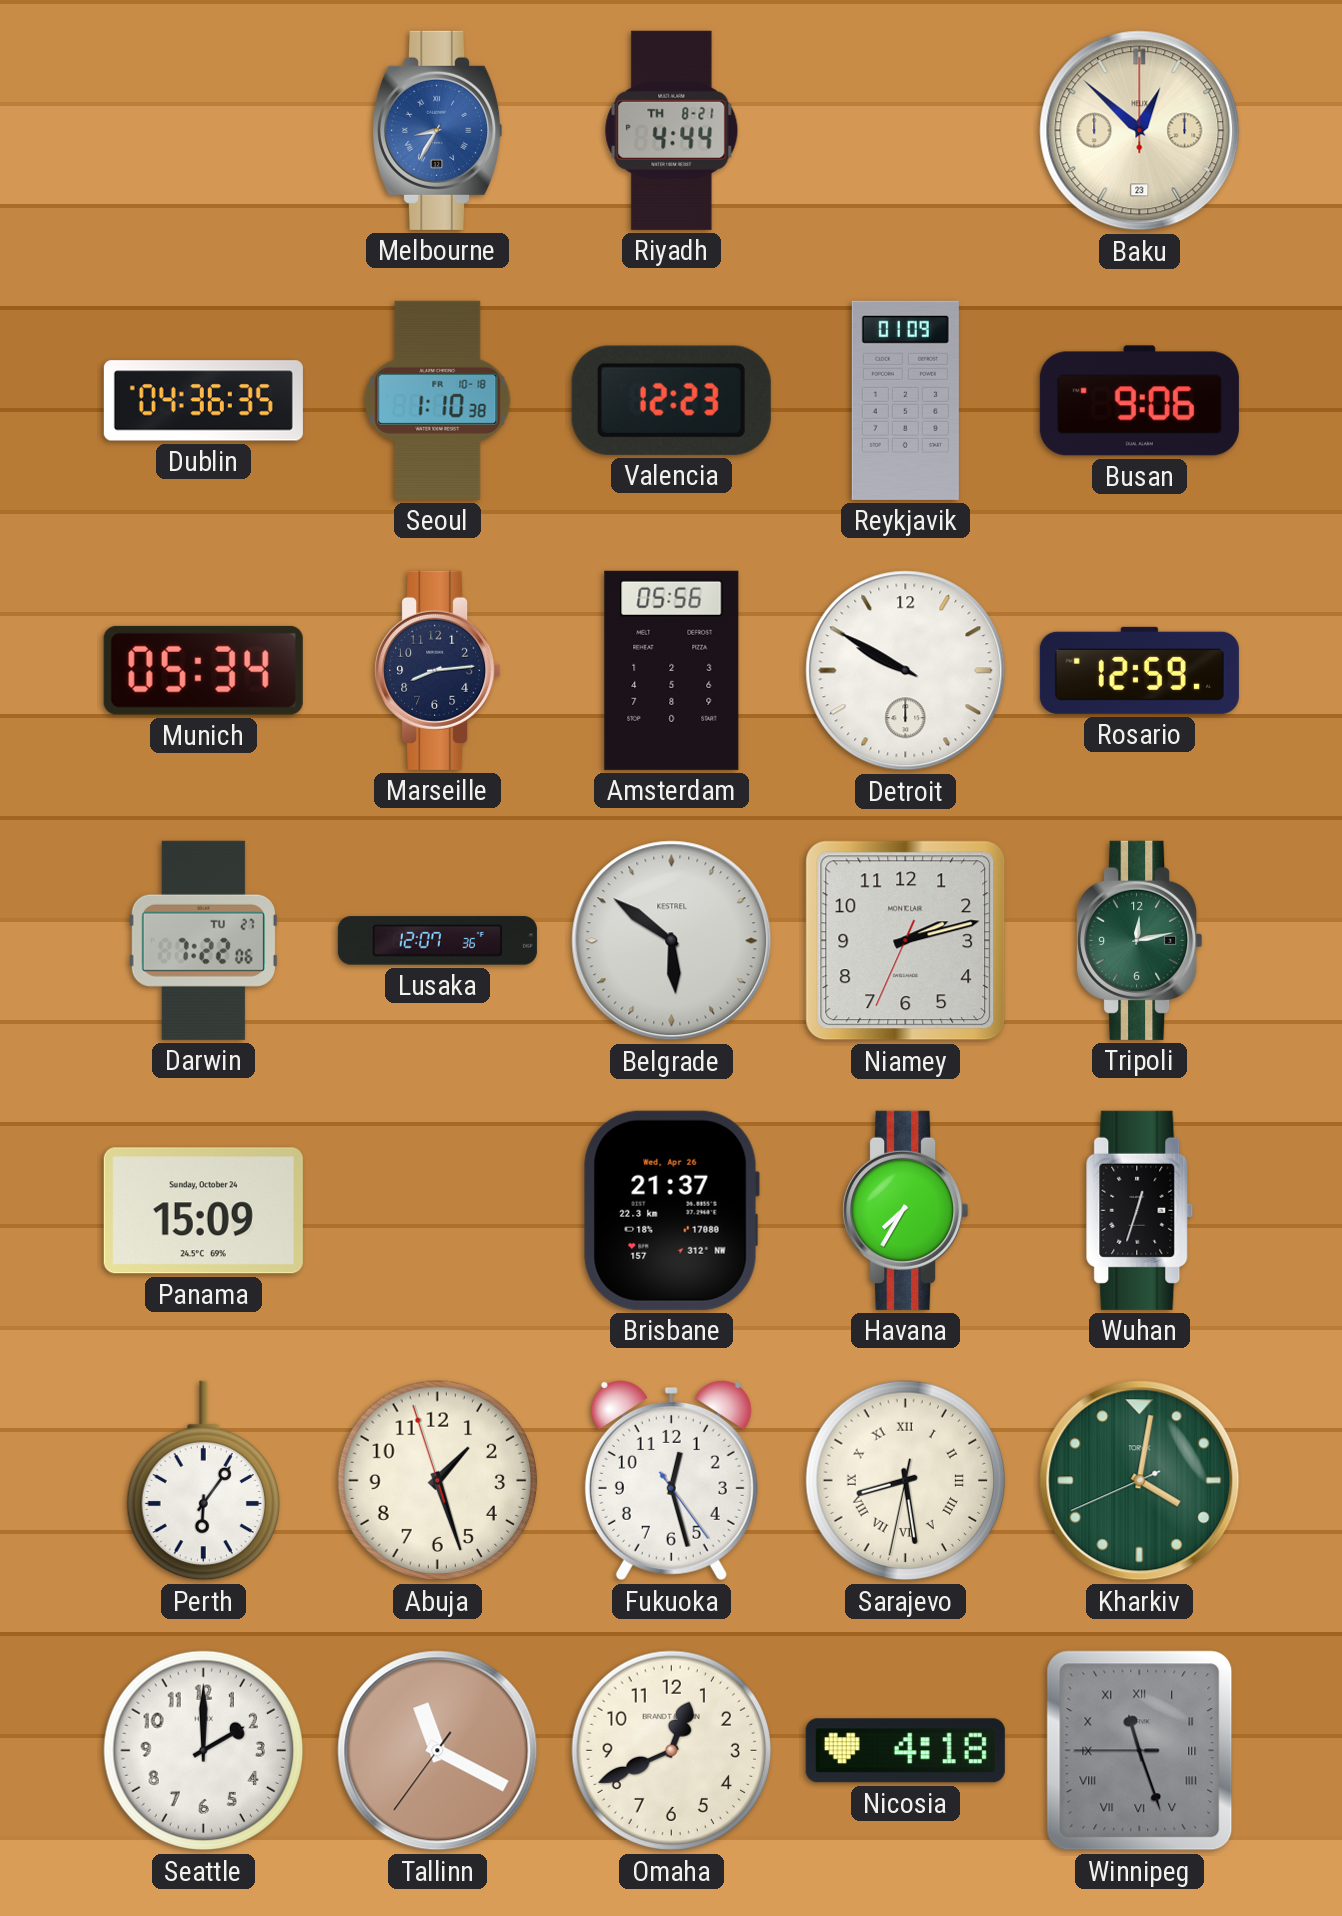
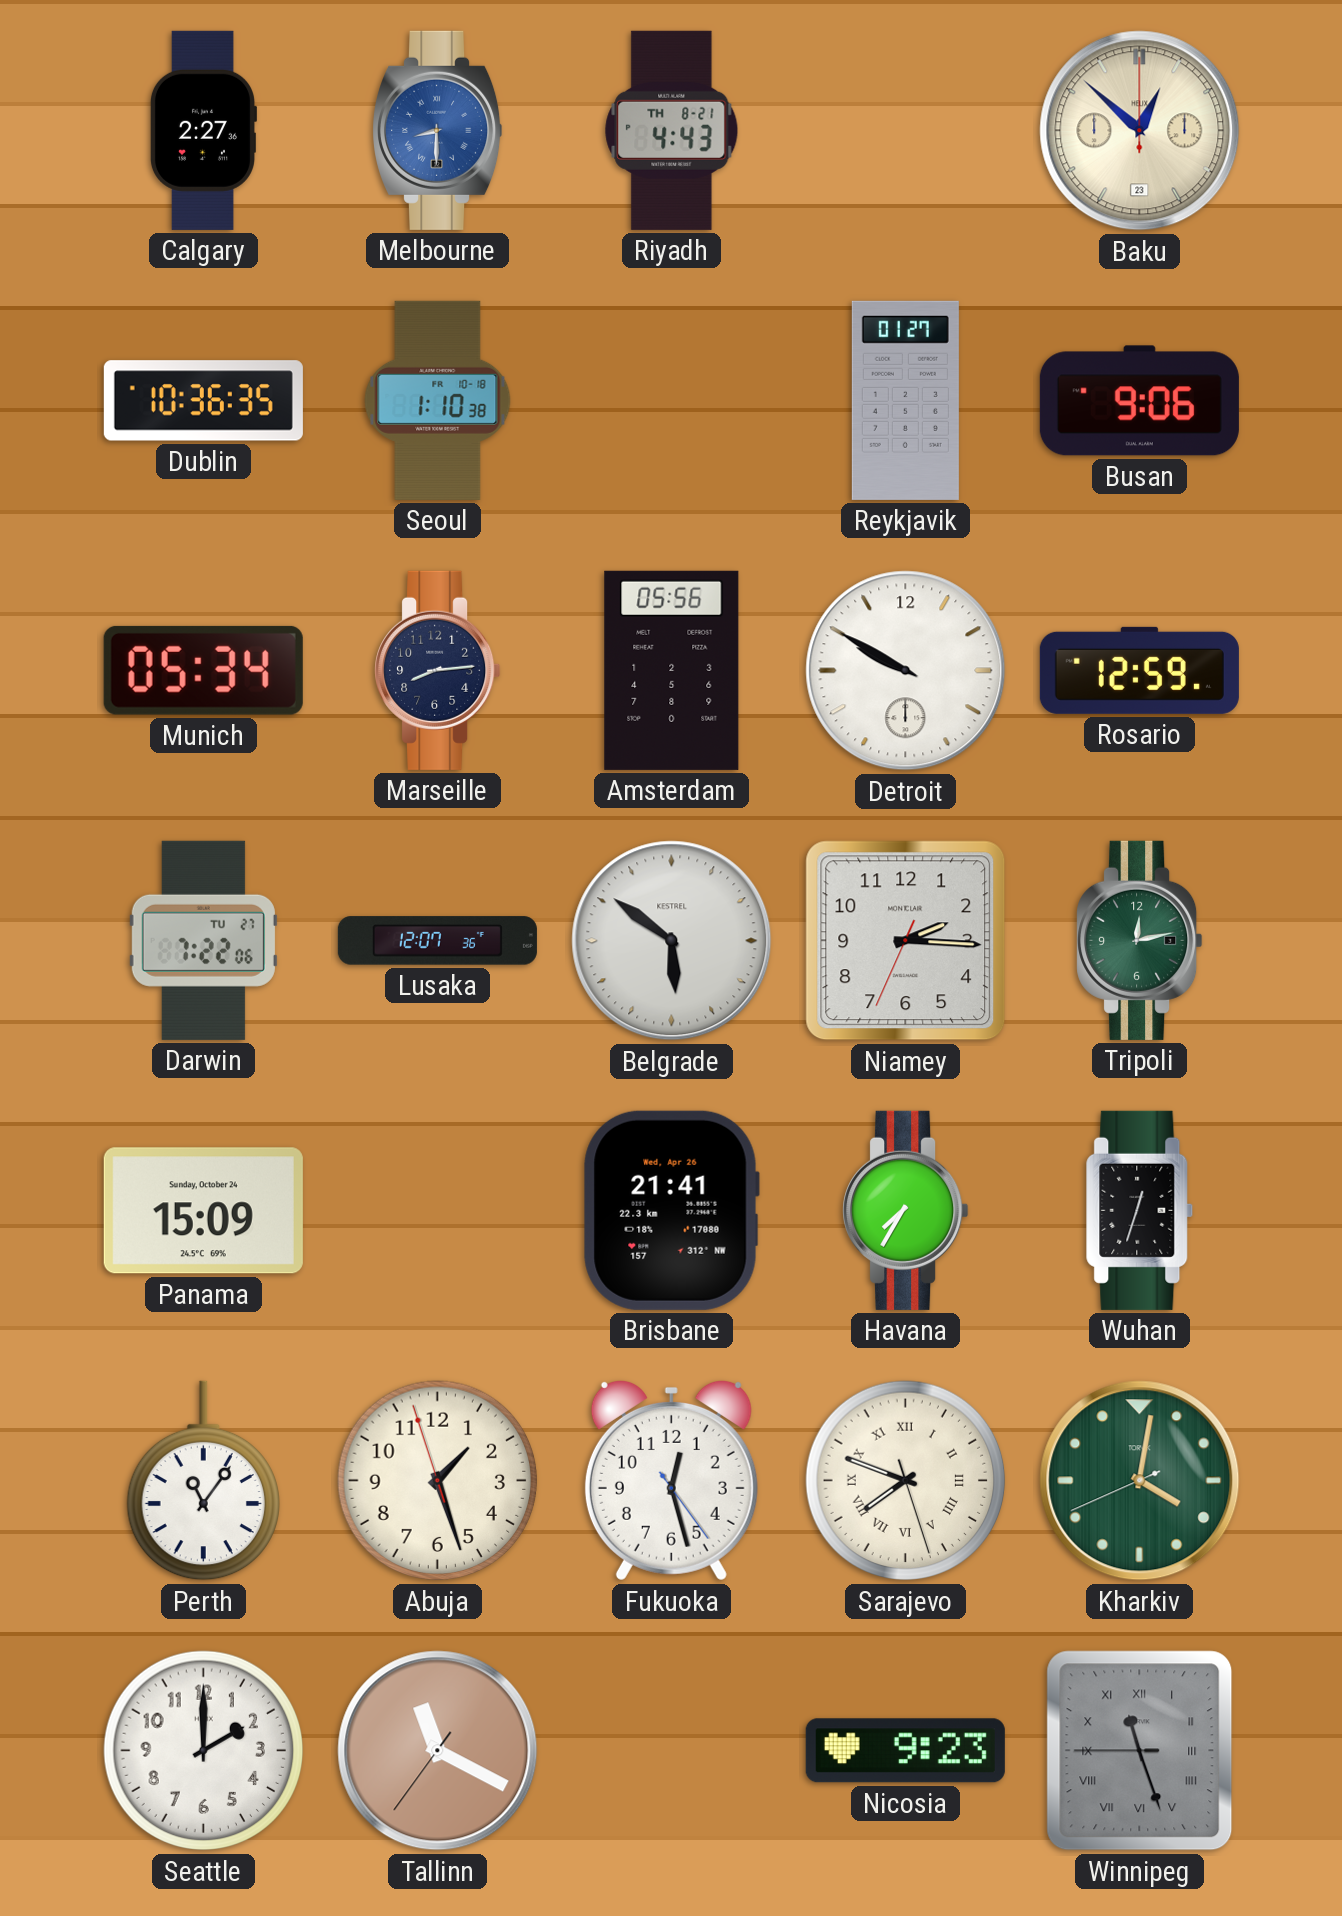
Calgary: none -> 2:27 (202, 130)
Melbourne: 8:35 -> 8:30 (438, 130)
Riyadh: 4:44 -> 4:43 (672, 130)
Dublin: 04:36 -> 10:36 (203, 401)
Valencia: 12:23 -> none (671, 400)
Reykjavik: 01:09 -> 01:27 (905, 400)
Niamey: 2:12 -> 2:15 (906, 941)
Brisbane: 21:37 -> 21:41 (671, 1210)
Perth: 6:06 -> 11:06 (203, 1481)
Sarajevo: 8:28 -> 7:48 (906, 1481)
Omaha: 12:41 -> none (672, 1751)
Nicosia: 4:18 -> 9:23 (905, 1751)
